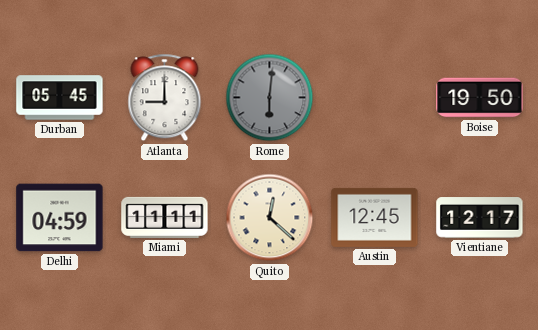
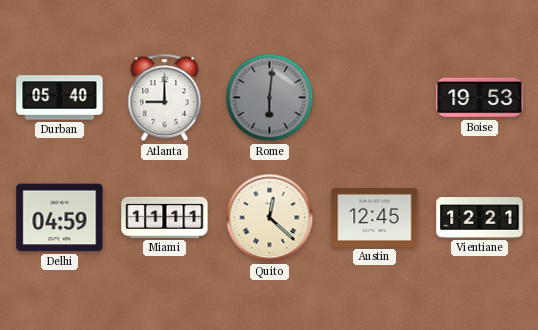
Durban: 05:45 -> 05:40 (60, 98)
Boise: 19:50 -> 19:53 (480, 98)
Vientiane: 12:17 -> 12:21 (480, 218)
